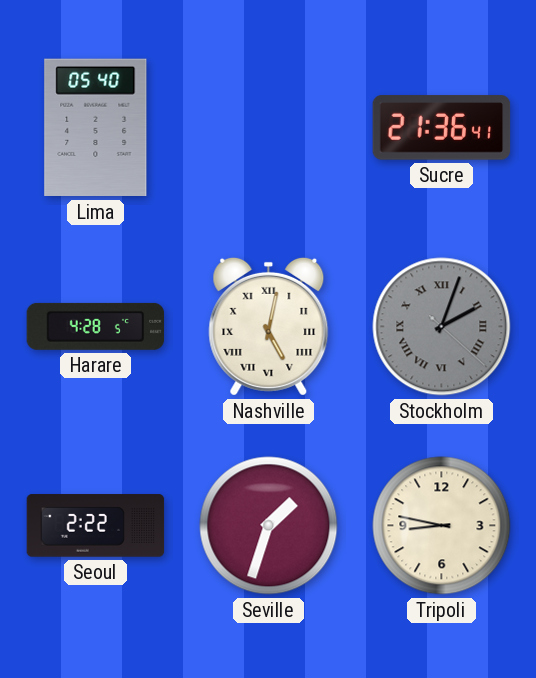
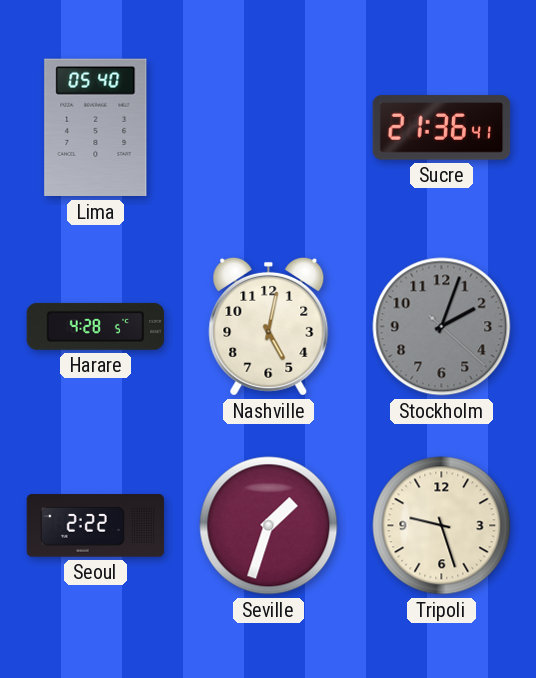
Nashville numerals: Roman -> Arabic (269, 326)
Stockholm numerals: Roman -> Arabic (442, 327)
Tripoli: 8:47 -> 9:27 (442, 526)
